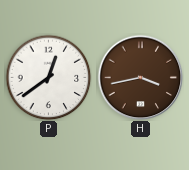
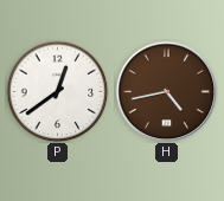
H: 3:43 -> 4:43 (166, 91)
